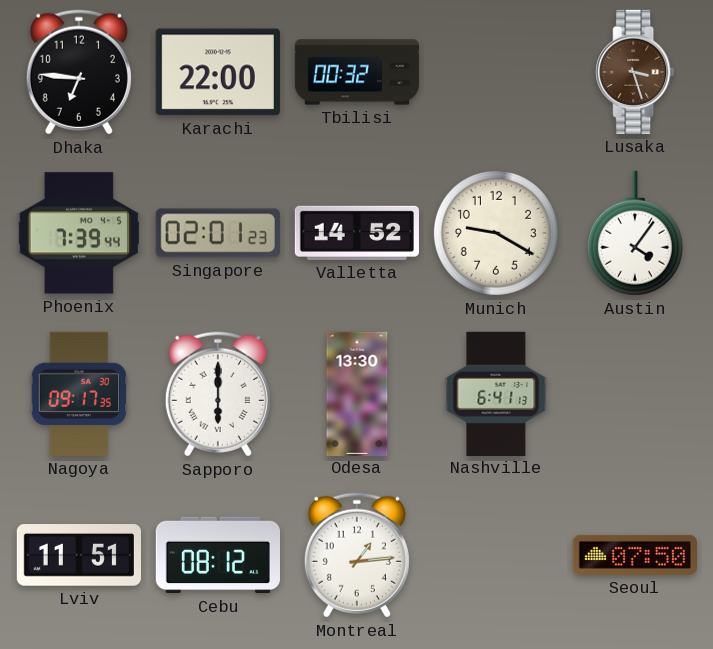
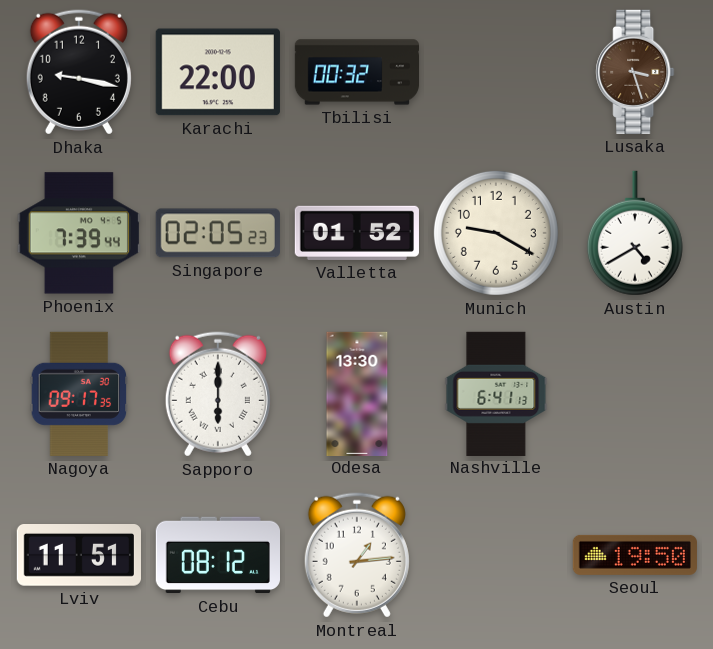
Dhaka: 6:46 -> 9:17 (79, 72)
Singapore: 02:01 -> 02:05 (218, 233)
Valletta: 14:52 -> 01:52 (357, 233)
Austin: 4:06 -> 4:40 (635, 233)
Seoul: 07:50 -> 19:50 (635, 555)
